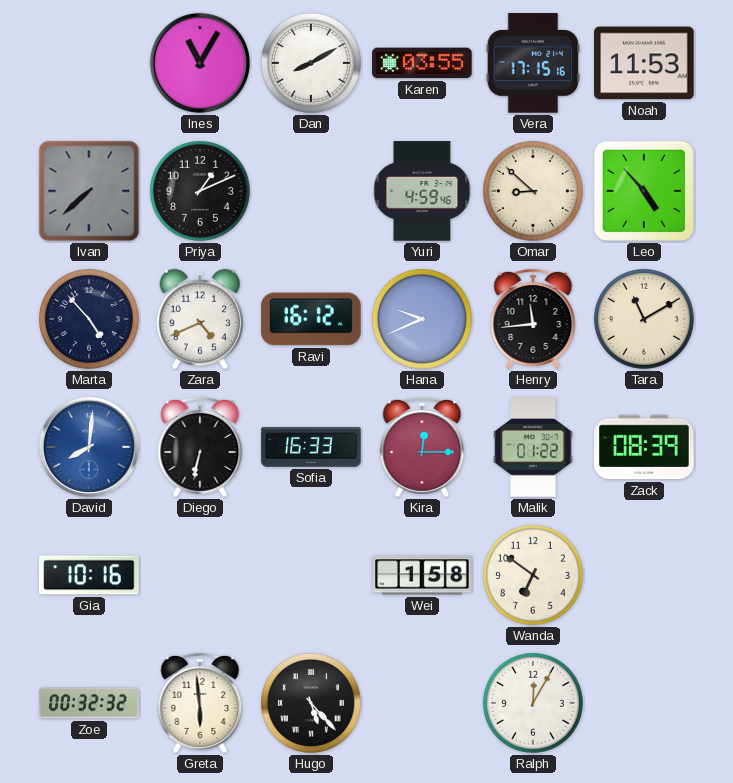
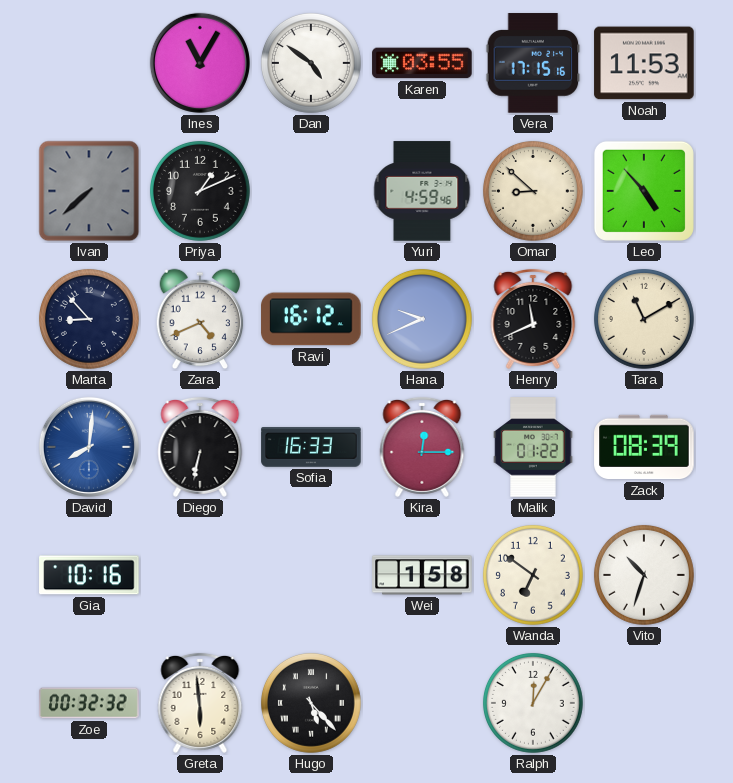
Dan: 8:10 -> 4:51 (311, 63)
Marta: 4:53 -> 8:53 (89, 319)
Henry: 11:44 -> 11:41 (533, 319)
Vito: none -> 10:33 (644, 575)
